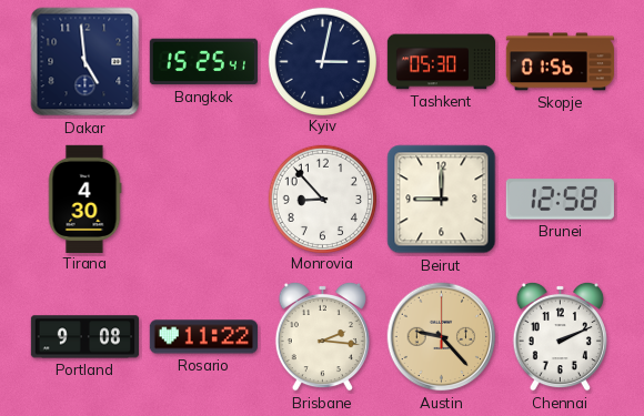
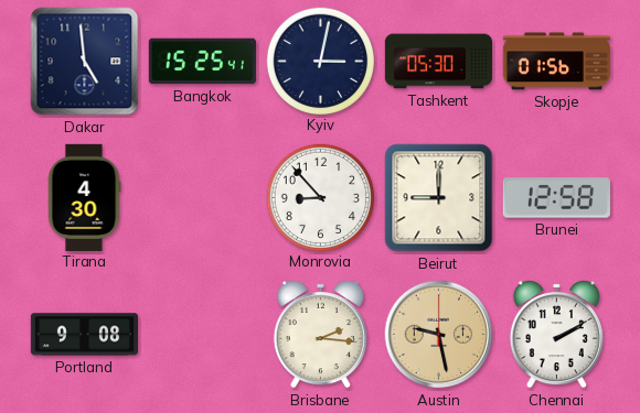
Rosario: 11:22 -> none (203, 337)
Austin: 9:23 -> 9:28 (439, 335)
Chennai: 2:11 -> 2:10 (556, 334)
